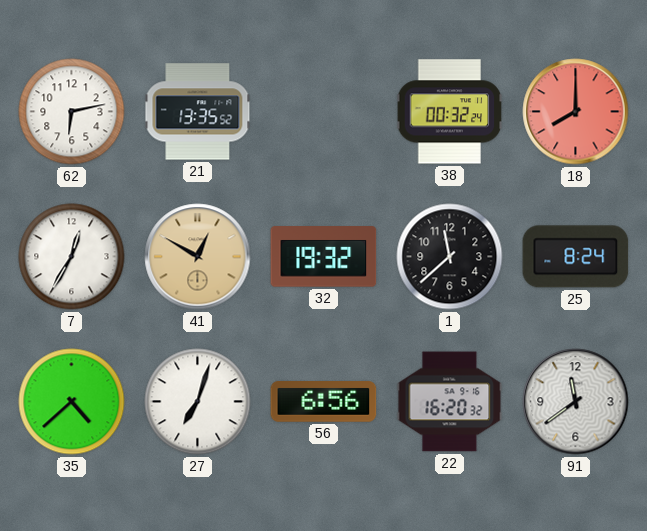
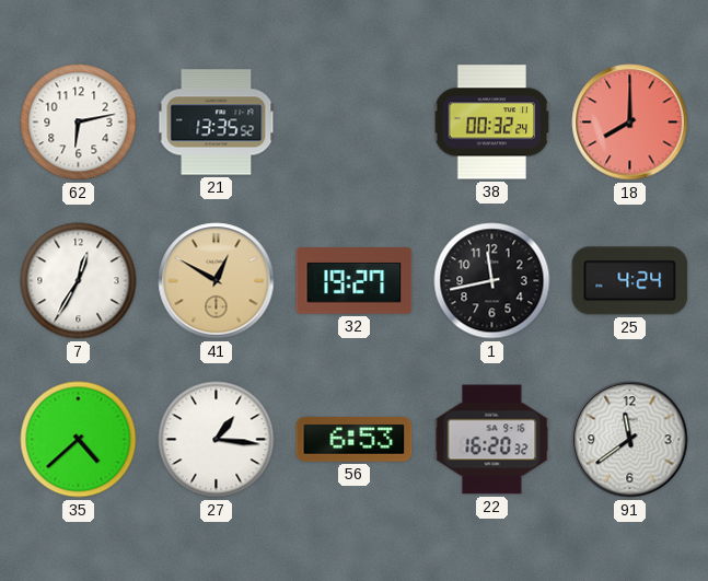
32: 19:32 -> 19:27 (355, 281)
1: 11:38 -> 11:43 (492, 281)
25: 8:24 -> 4:24 (630, 281)
27: 7:03 -> 1:16 (217, 440)
56: 6:56 -> 6:53 (355, 440)
